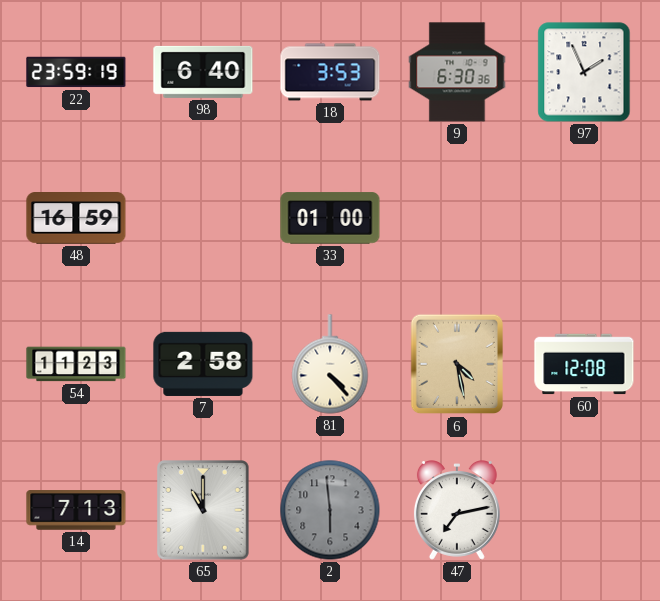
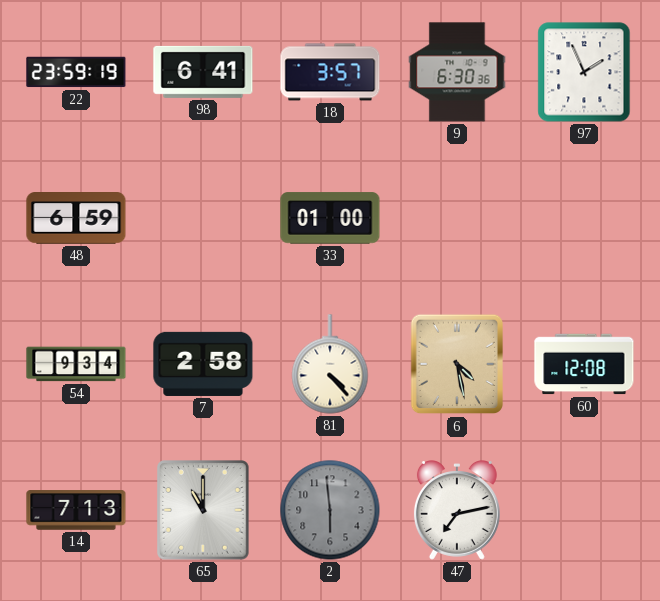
98: 6:40 -> 6:41 (203, 72)
18: 3:53 -> 3:57 (330, 72)
48: 16:59 -> 6:59 (76, 219)
54: 11:23 -> 9:34 (76, 364)
